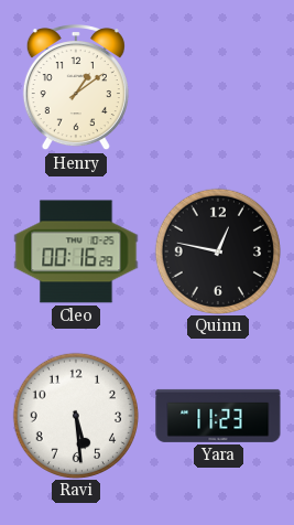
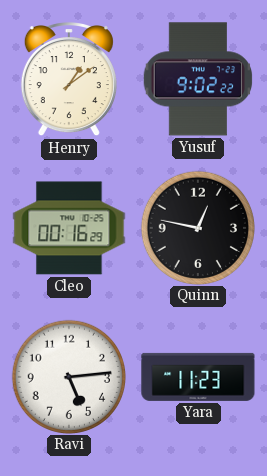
Yusuf: none -> 9:02 (198, 79)
Ravi: 5:29 -> 5:14 (68, 376)
